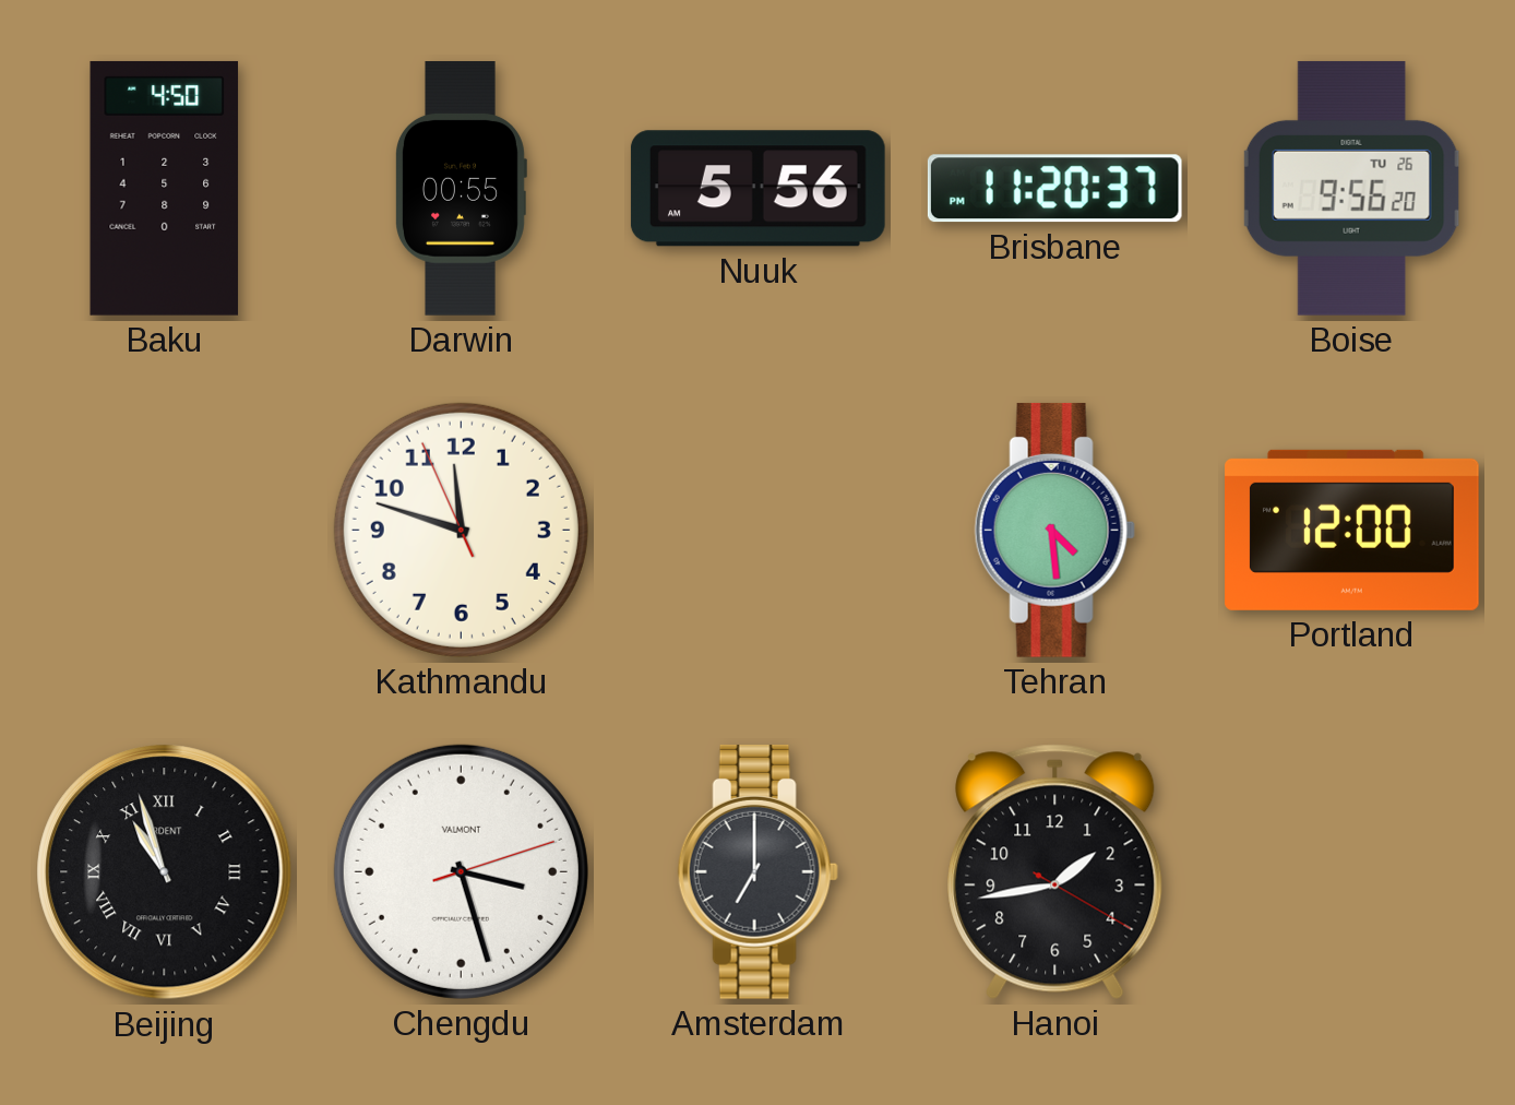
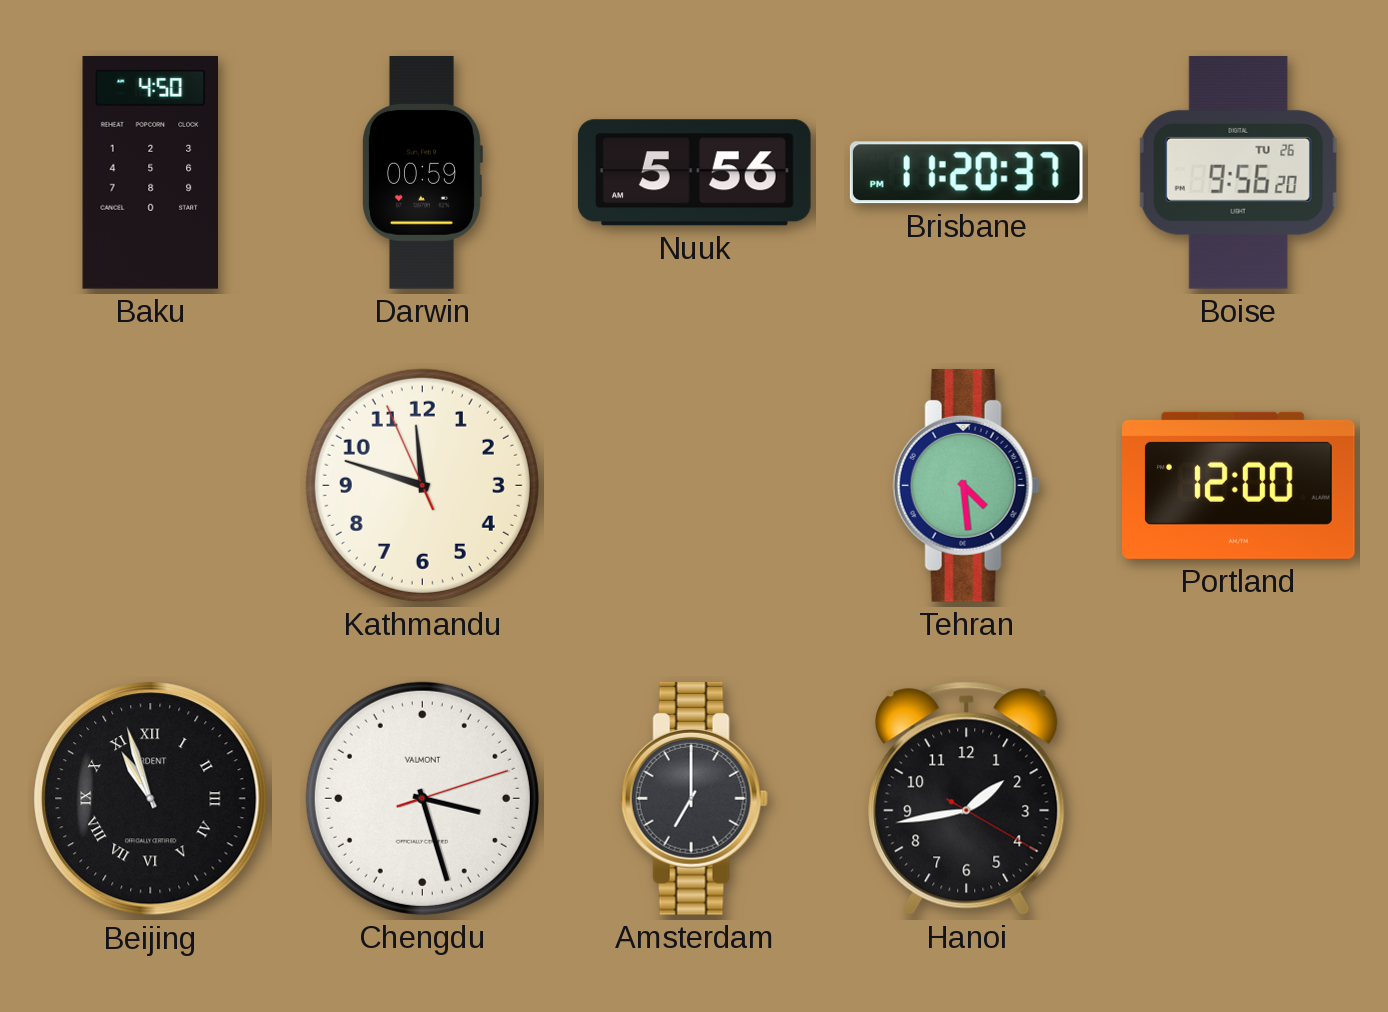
Darwin: 00:55 -> 00:59 (423, 173)
